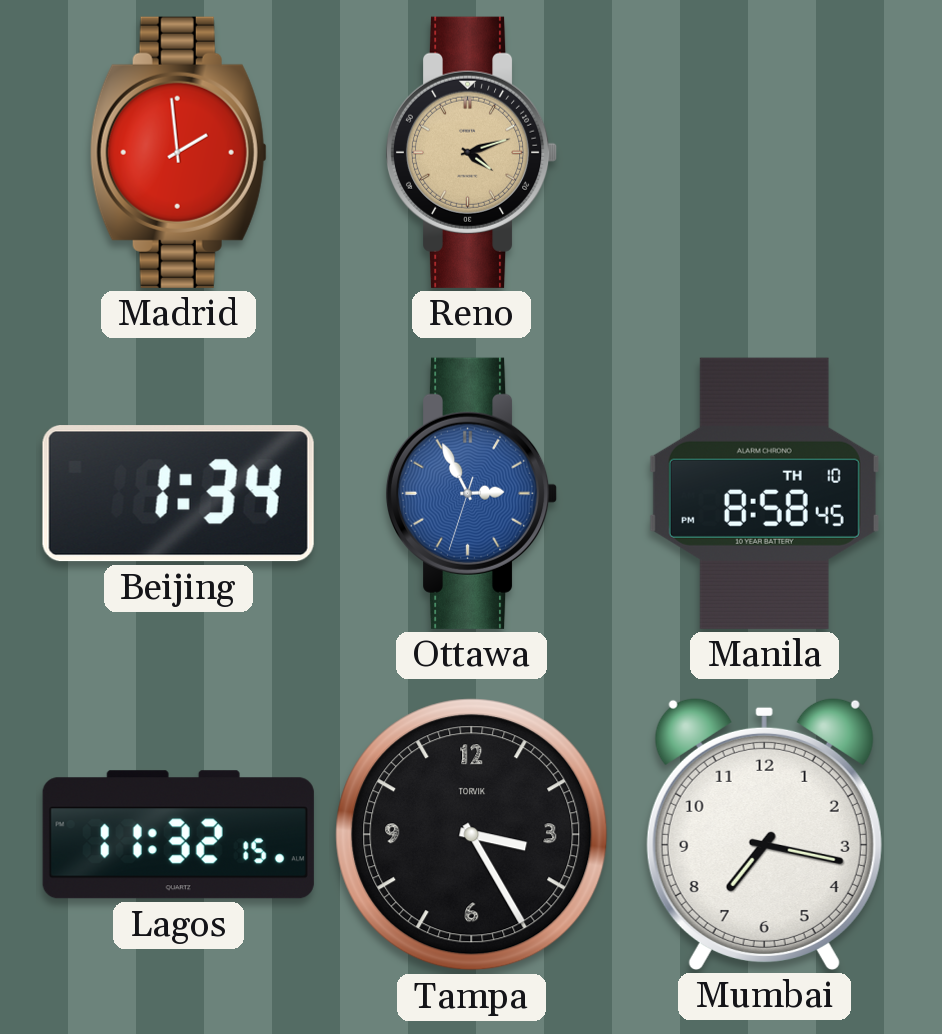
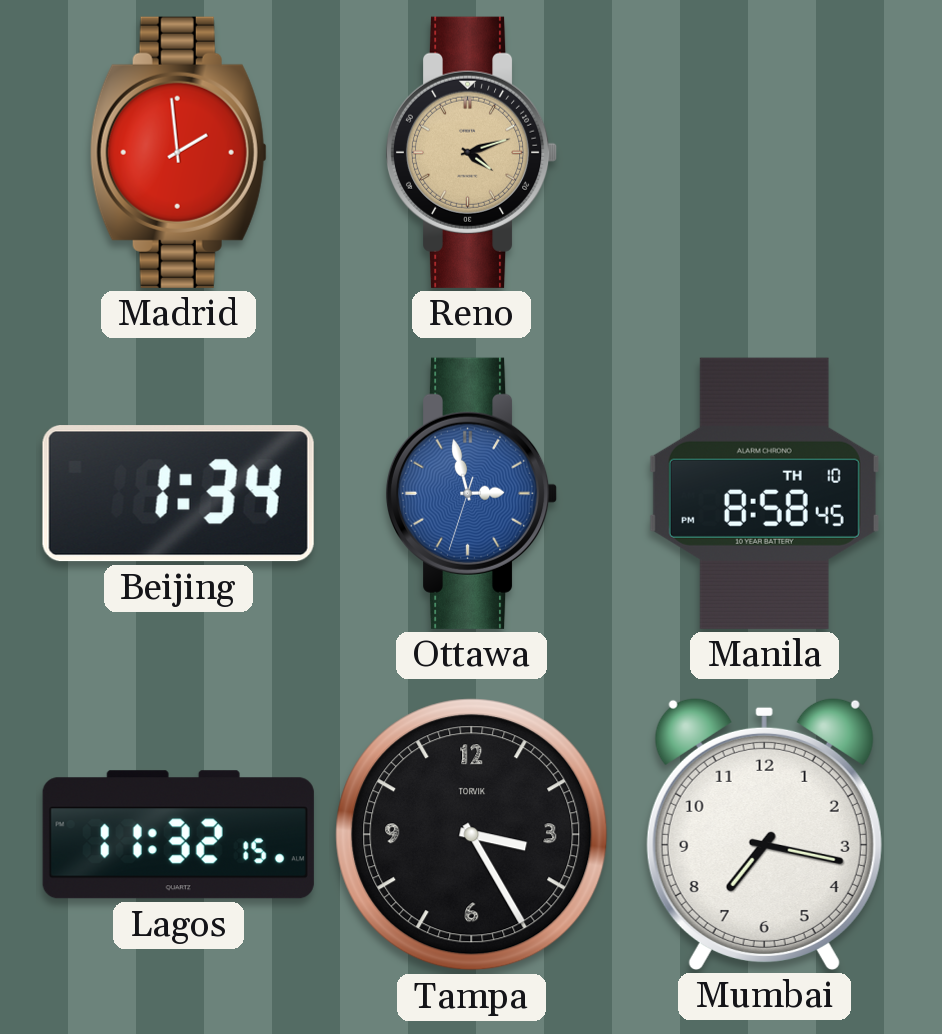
Ottawa: 2:55 -> 2:57 (471, 493)
